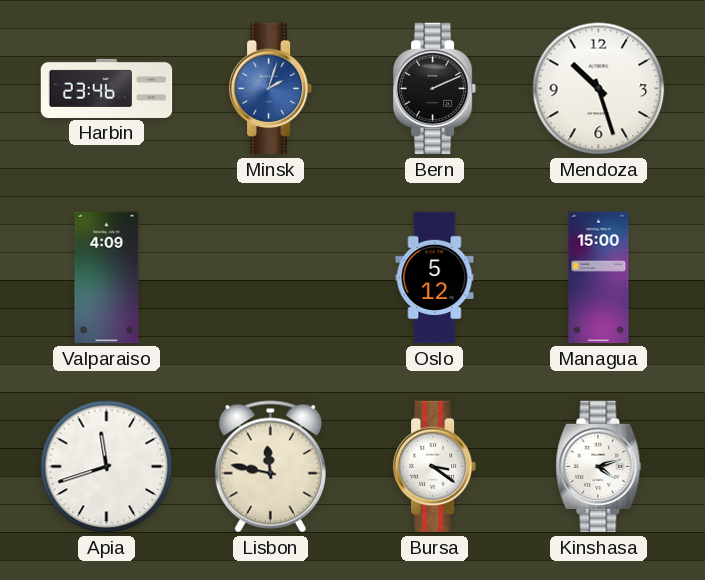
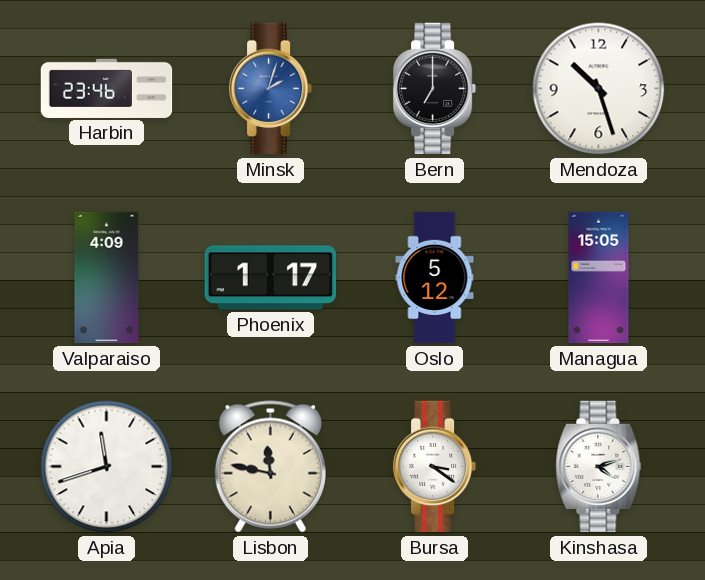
Bern: 2:11 -> 7:00 (435, 89)
Phoenix: none -> 1:17 (270, 278)
Managua: 15:00 -> 15:05 (599, 278)
